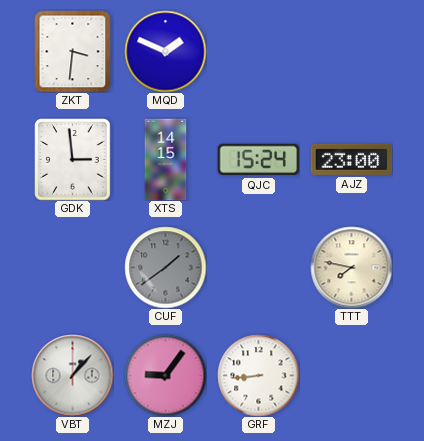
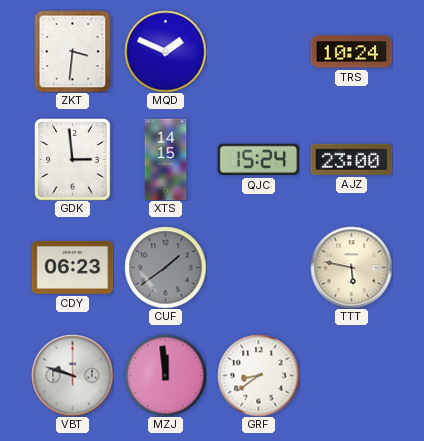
TRS: none -> 10:24 (351, 52)
CDY: none -> 06:23 (72, 267)
TTT: 7:47 -> 5:47 (351, 267)
VBT: 1:07 -> 9:48 (72, 375)
MZJ: 9:06 -> 11:59 (165, 375)
GRF: 8:44 -> 8:39 (258, 375)
